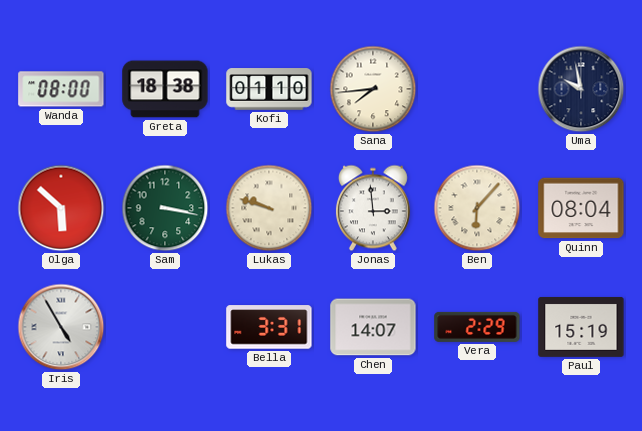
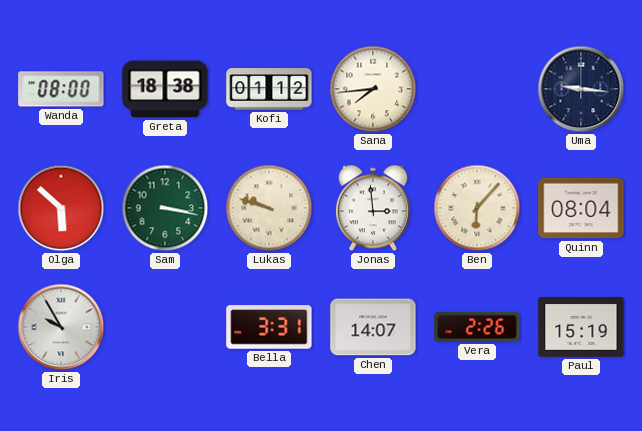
Kofi: 01:10 -> 01:12 (269, 89)
Uma: 9:58 -> 9:16 (581, 89)
Iris: 4:55 -> 9:55 (61, 327)
Vera: 2:29 -> 2:26 (477, 327)
